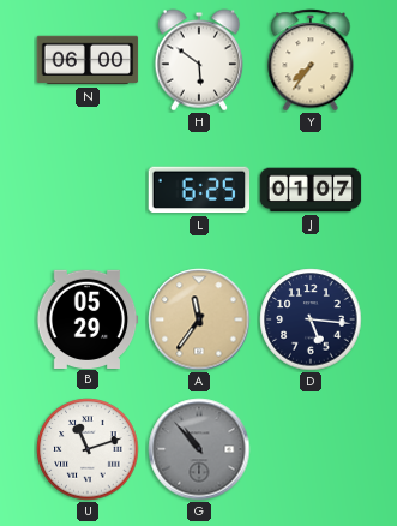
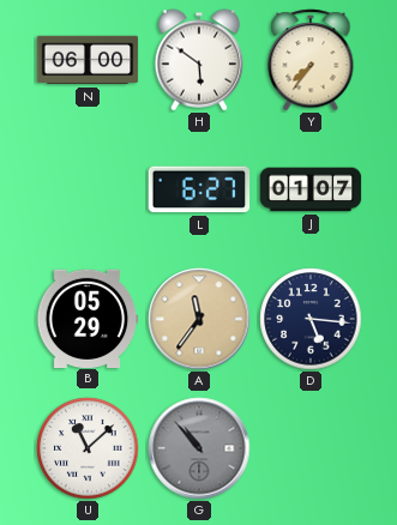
L: 6:25 -> 6:27 (199, 189)
U: 11:12 -> 11:08 (88, 448)
